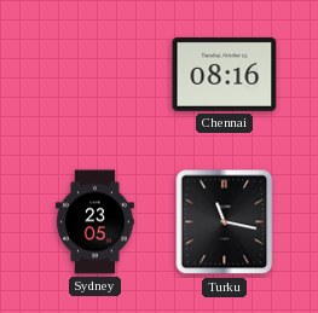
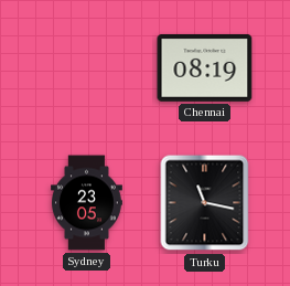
Chennai: 08:16 -> 08:19 (205, 67)
